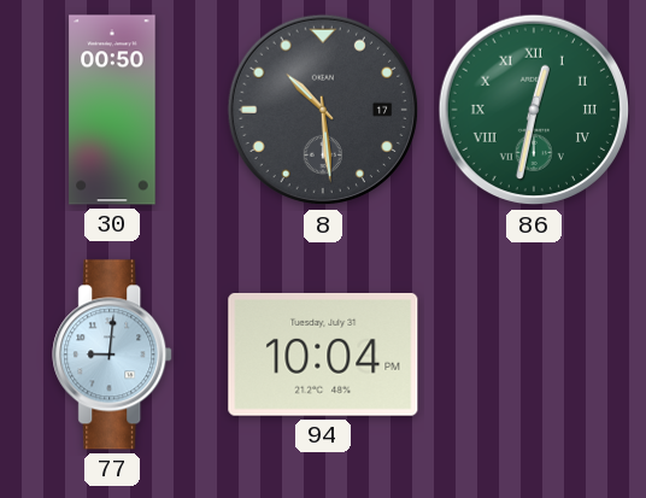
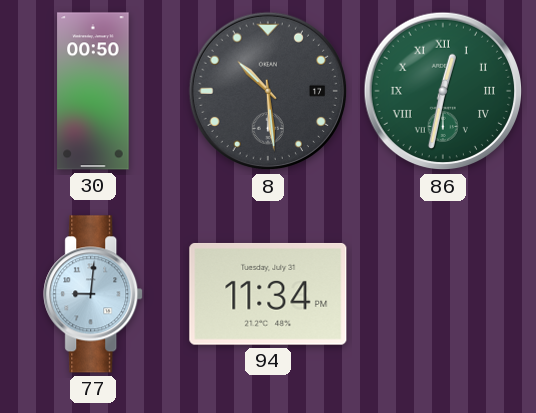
94: 10:04 -> 11:34 (268, 294)
